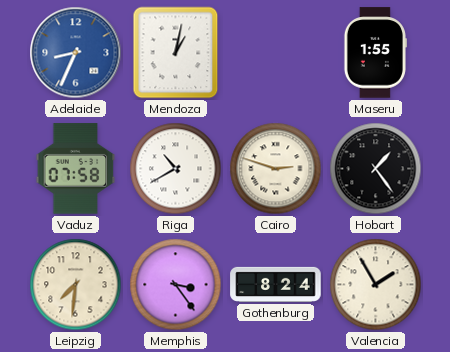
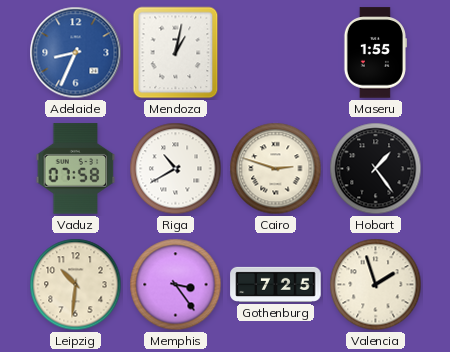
Leipzig: 7:31 -> 10:31 (76, 285)
Gothenburg: 8:24 -> 7:25 (276, 284)
Valencia: 1:55 -> 1:57 (376, 285)
